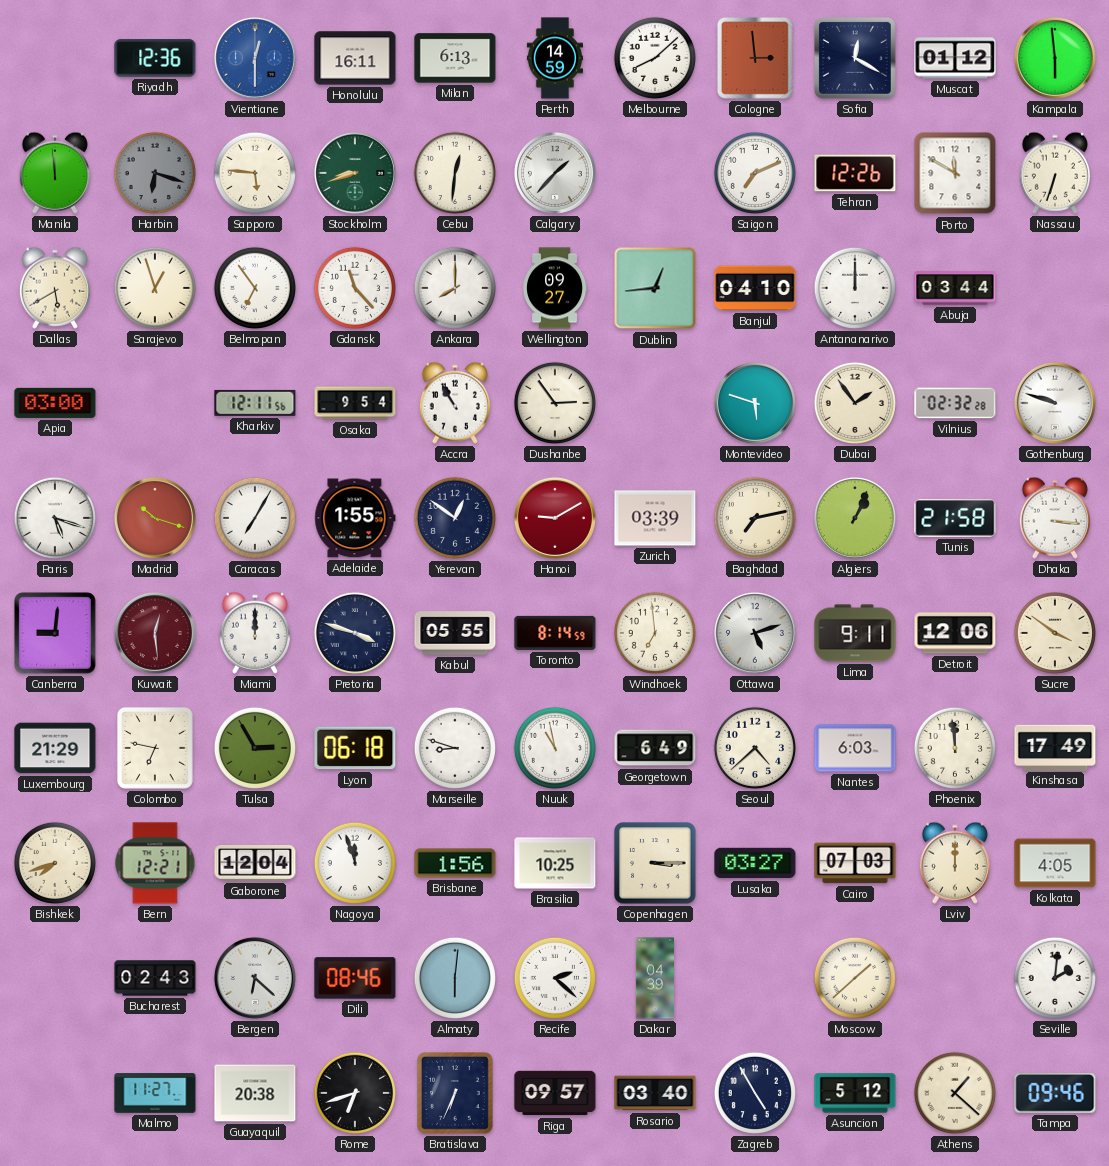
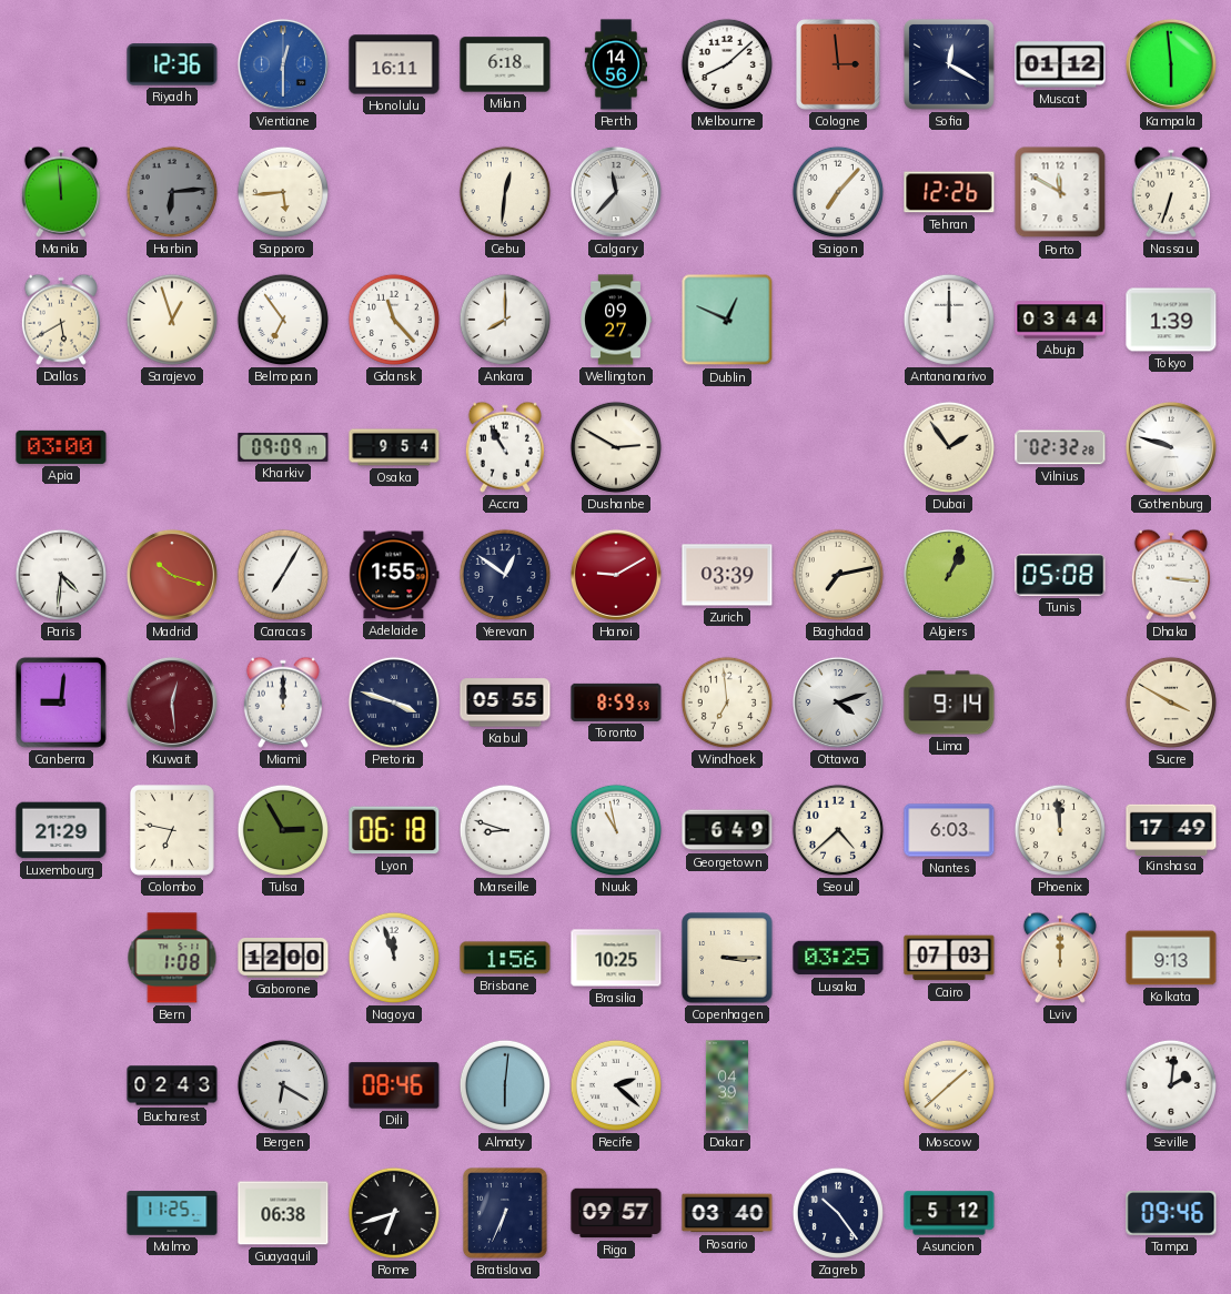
Milan: 6:13 -> 6:18 (505, 64)
Perth: 14:59 -> 14:56 (615, 64)
Harbin: 6:18 -> 6:14 (172, 192)
Sapporo: 5:46 -> 5:44 (283, 192)
Stockholm: 8:42 -> none (355, 173)
Calgary: 1:37 -> 11:37 (616, 192)
Saigon: 7:11 -> 7:07 (838, 192)
Dublin: 12:44 -> 12:49 (727, 320)
Banjul: 04:10 -> none (755, 288)
Tokyo: none -> 1:39 (1171, 320)
Kharkiv: 12:11 -> 09:09 (283, 447)
Dushanbe: 2:54 -> 2:50 (616, 447)
Montevideo: 5:48 -> none (755, 403)
Paris: 5:18 -> 4:31 (61, 575)
Tunis: 21:58 -> 05:08 (1060, 576)
Toronto: 8:14 -> 8:59 (616, 702)
Ottawa: 5:12 -> 4:12 (838, 702)
Lima: 9:11 -> 9:14 (949, 702)
Detroit: 12:06 -> none (955, 633)
Sucre: 3:51 -> 3:50 (1171, 702)
Bishkek: 7:42 -> none (55, 863)
Bern: 12:21 -> 1:08 (172, 958)
Gaborone: 12:04 -> 12:00 (283, 959)
Lusaka: 03:27 -> 03:25 (838, 958)
Kolkata: 4:05 -> 9:13 (1171, 958)
Bergen: 6:22 -> 6:20 (283, 1085)
Malmo: 11:27 -> 11:25 (172, 1213)
Guayaquil: 20:38 -> 06:38 (283, 1213)
Zagreb: 4:55 -> 10:24 (838, 1213)
Athens: 1:22 -> none (955, 1093)
